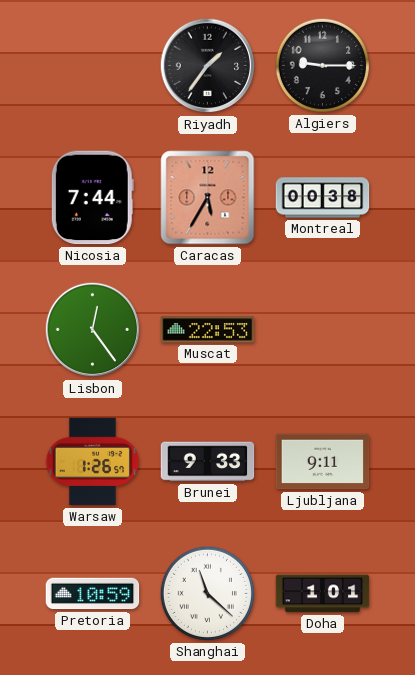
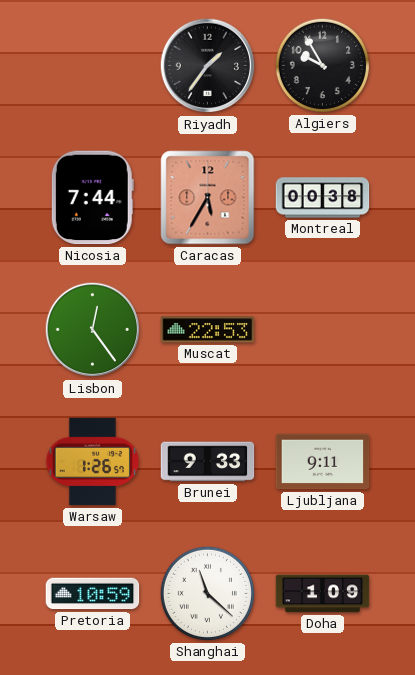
Algiers: 9:15 -> 9:55 (322, 65)
Doha: 1:01 -> 1:09 (323, 594)
